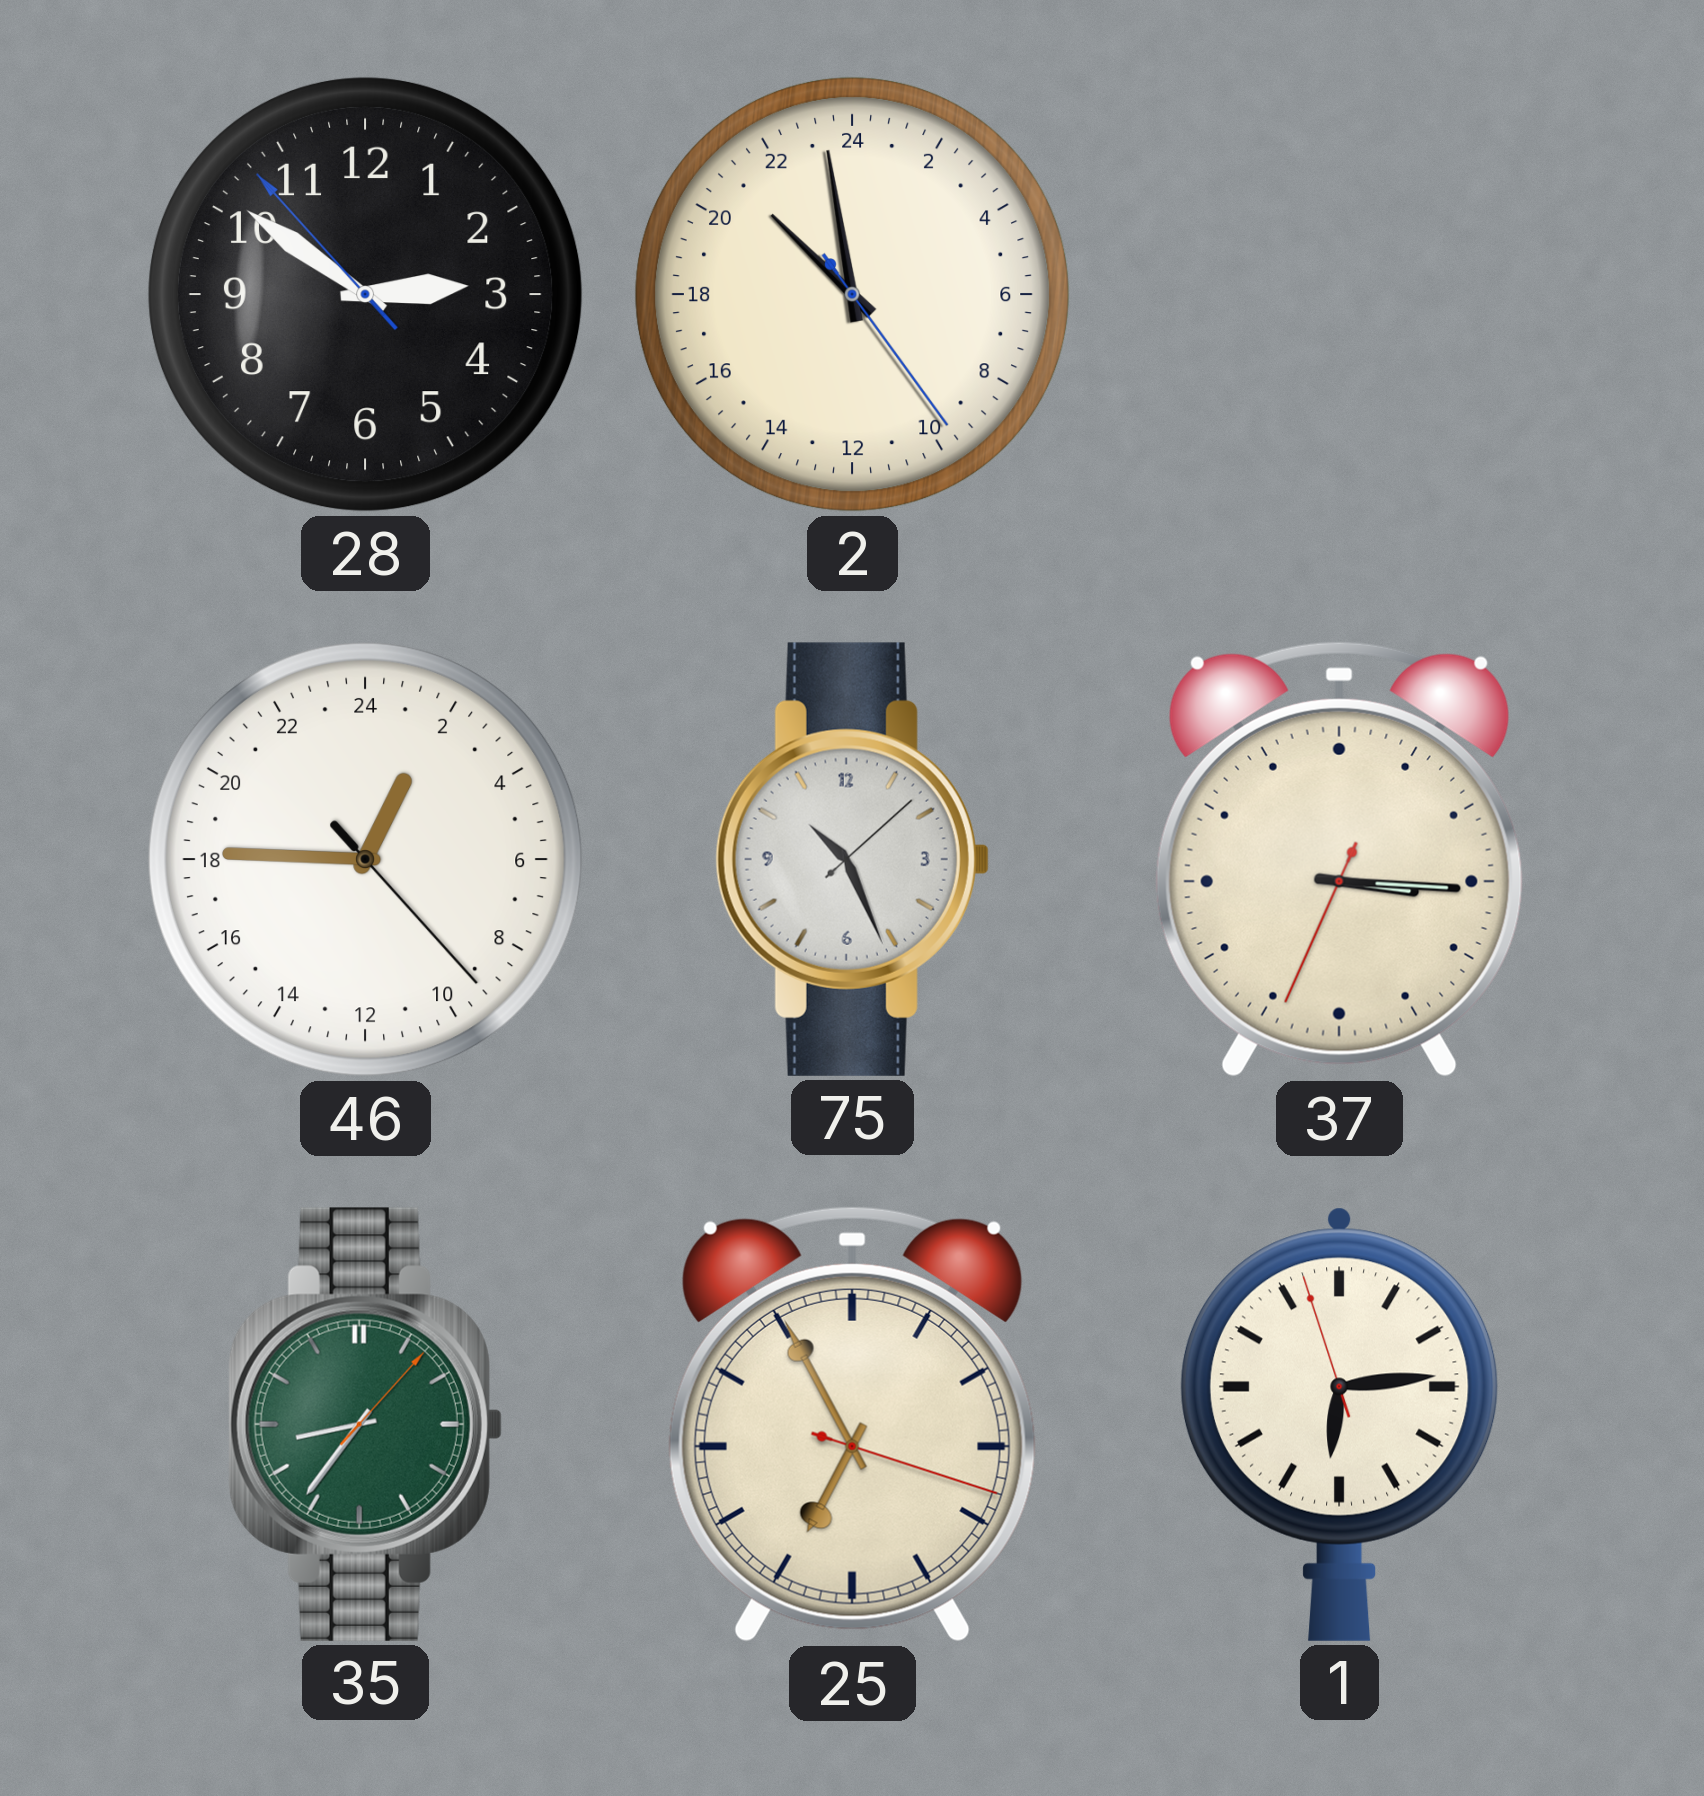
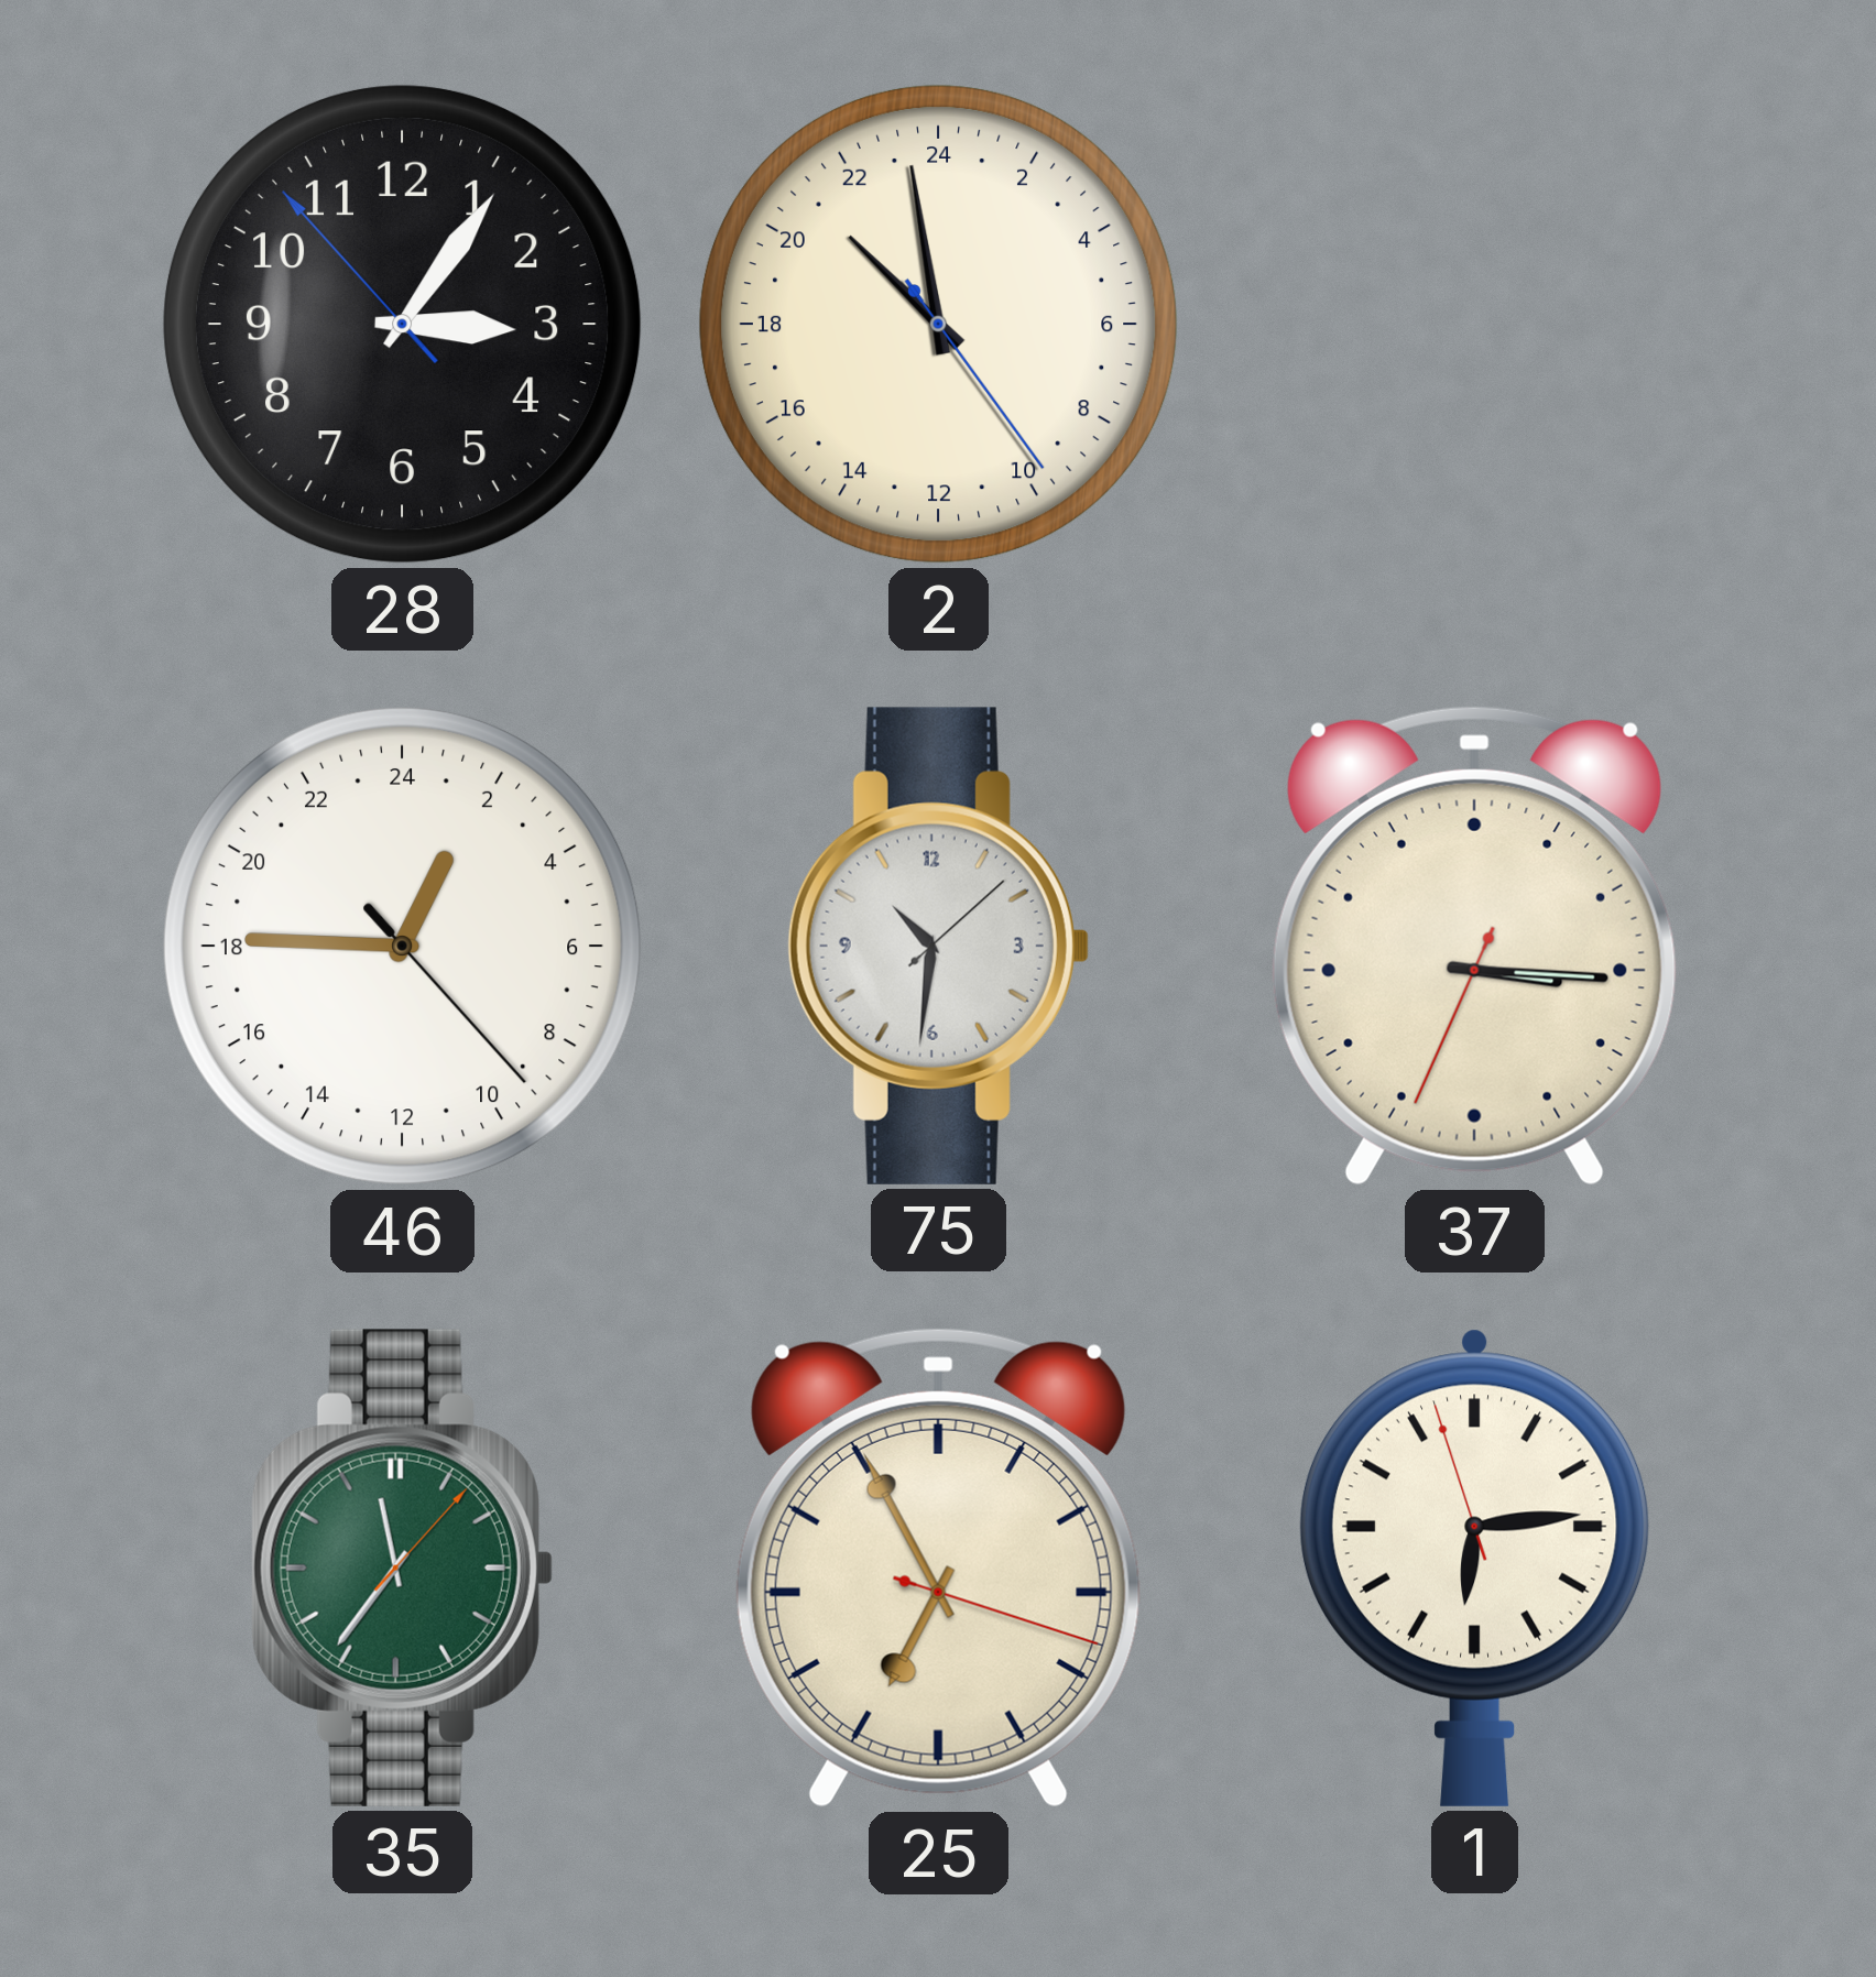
28: 2:50 -> 3:05 (402, 324)
75: 10:26 -> 10:31 (938, 946)
35: 8:36 -> 11:36 (402, 1568)
